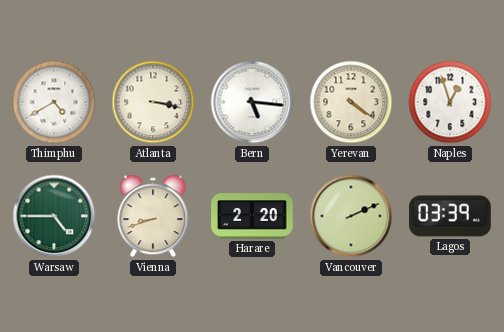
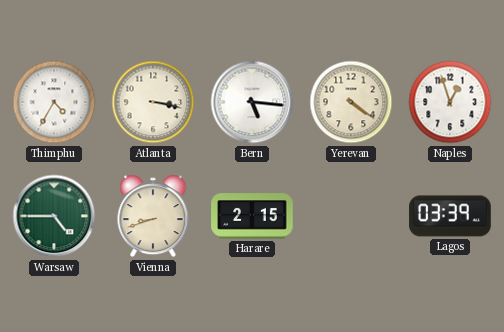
Thimphu: 4:40 -> 4:35 (54, 102)
Harare: 2:20 -> 2:15 (252, 216)
Vancouver: 2:11 -> none (351, 216)
